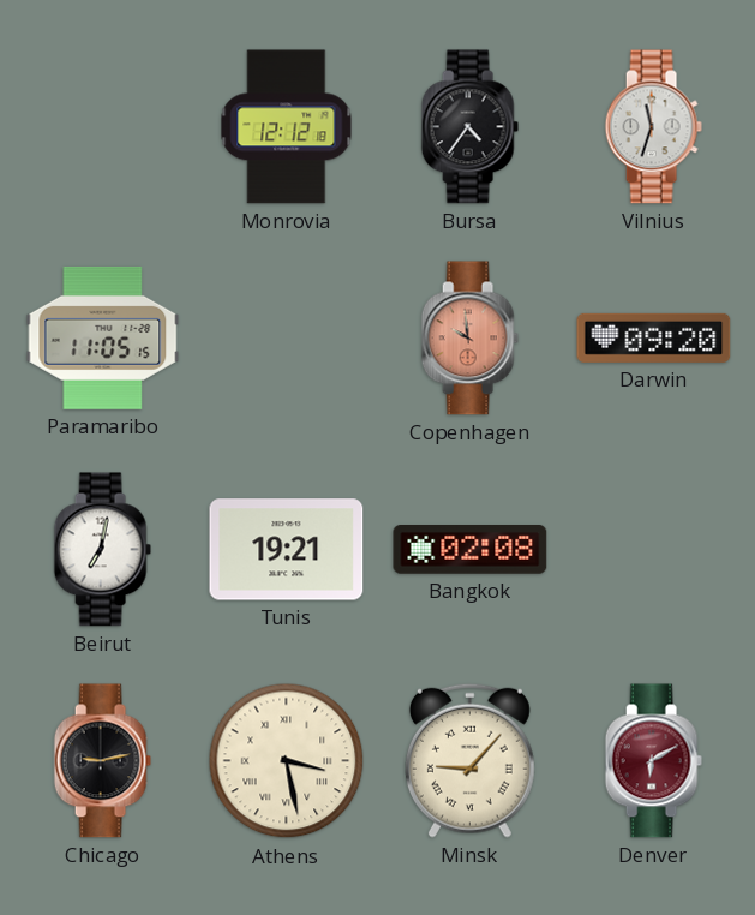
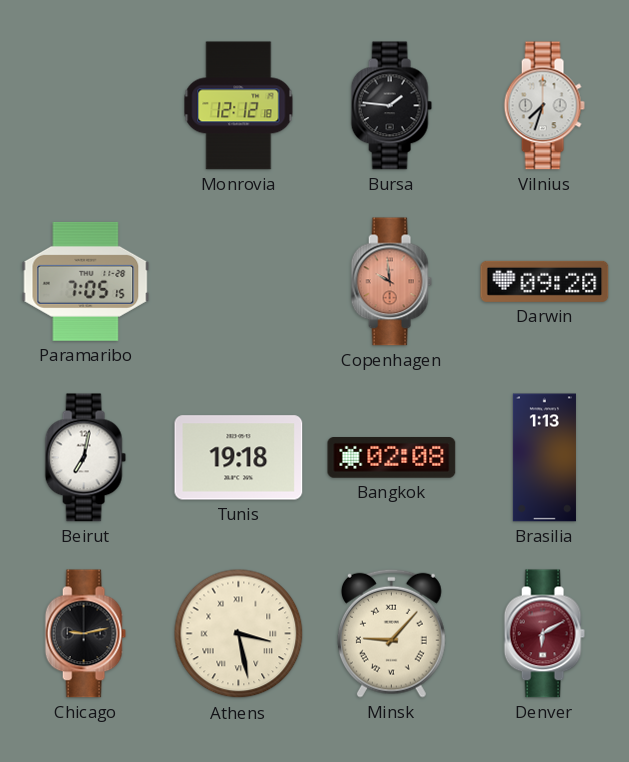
Bursa: 4:36 -> 1:46 (391, 106)
Vilnius: 11:33 -> 7:33 (544, 106)
Paramaribo: 11:05 -> 7:05 (86, 281)
Tunis: 19:21 -> 19:18 (239, 458)
Brasilia: none -> 1:13 (544, 458)
